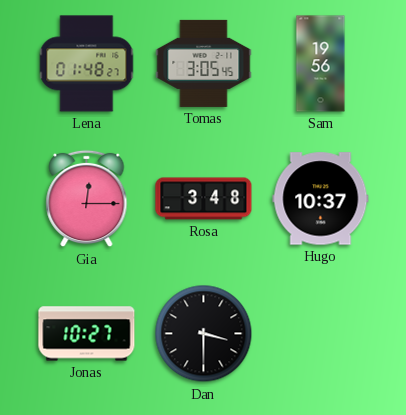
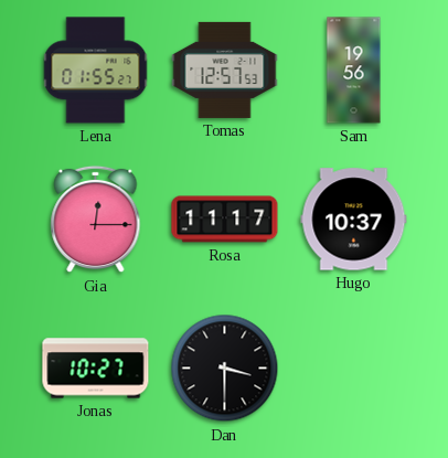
Lena: 01:48 -> 01:55 (96, 71)
Tomas: 3:05 -> 12:57 (225, 70)
Rosa: 3:48 -> 11:17 (225, 220)
